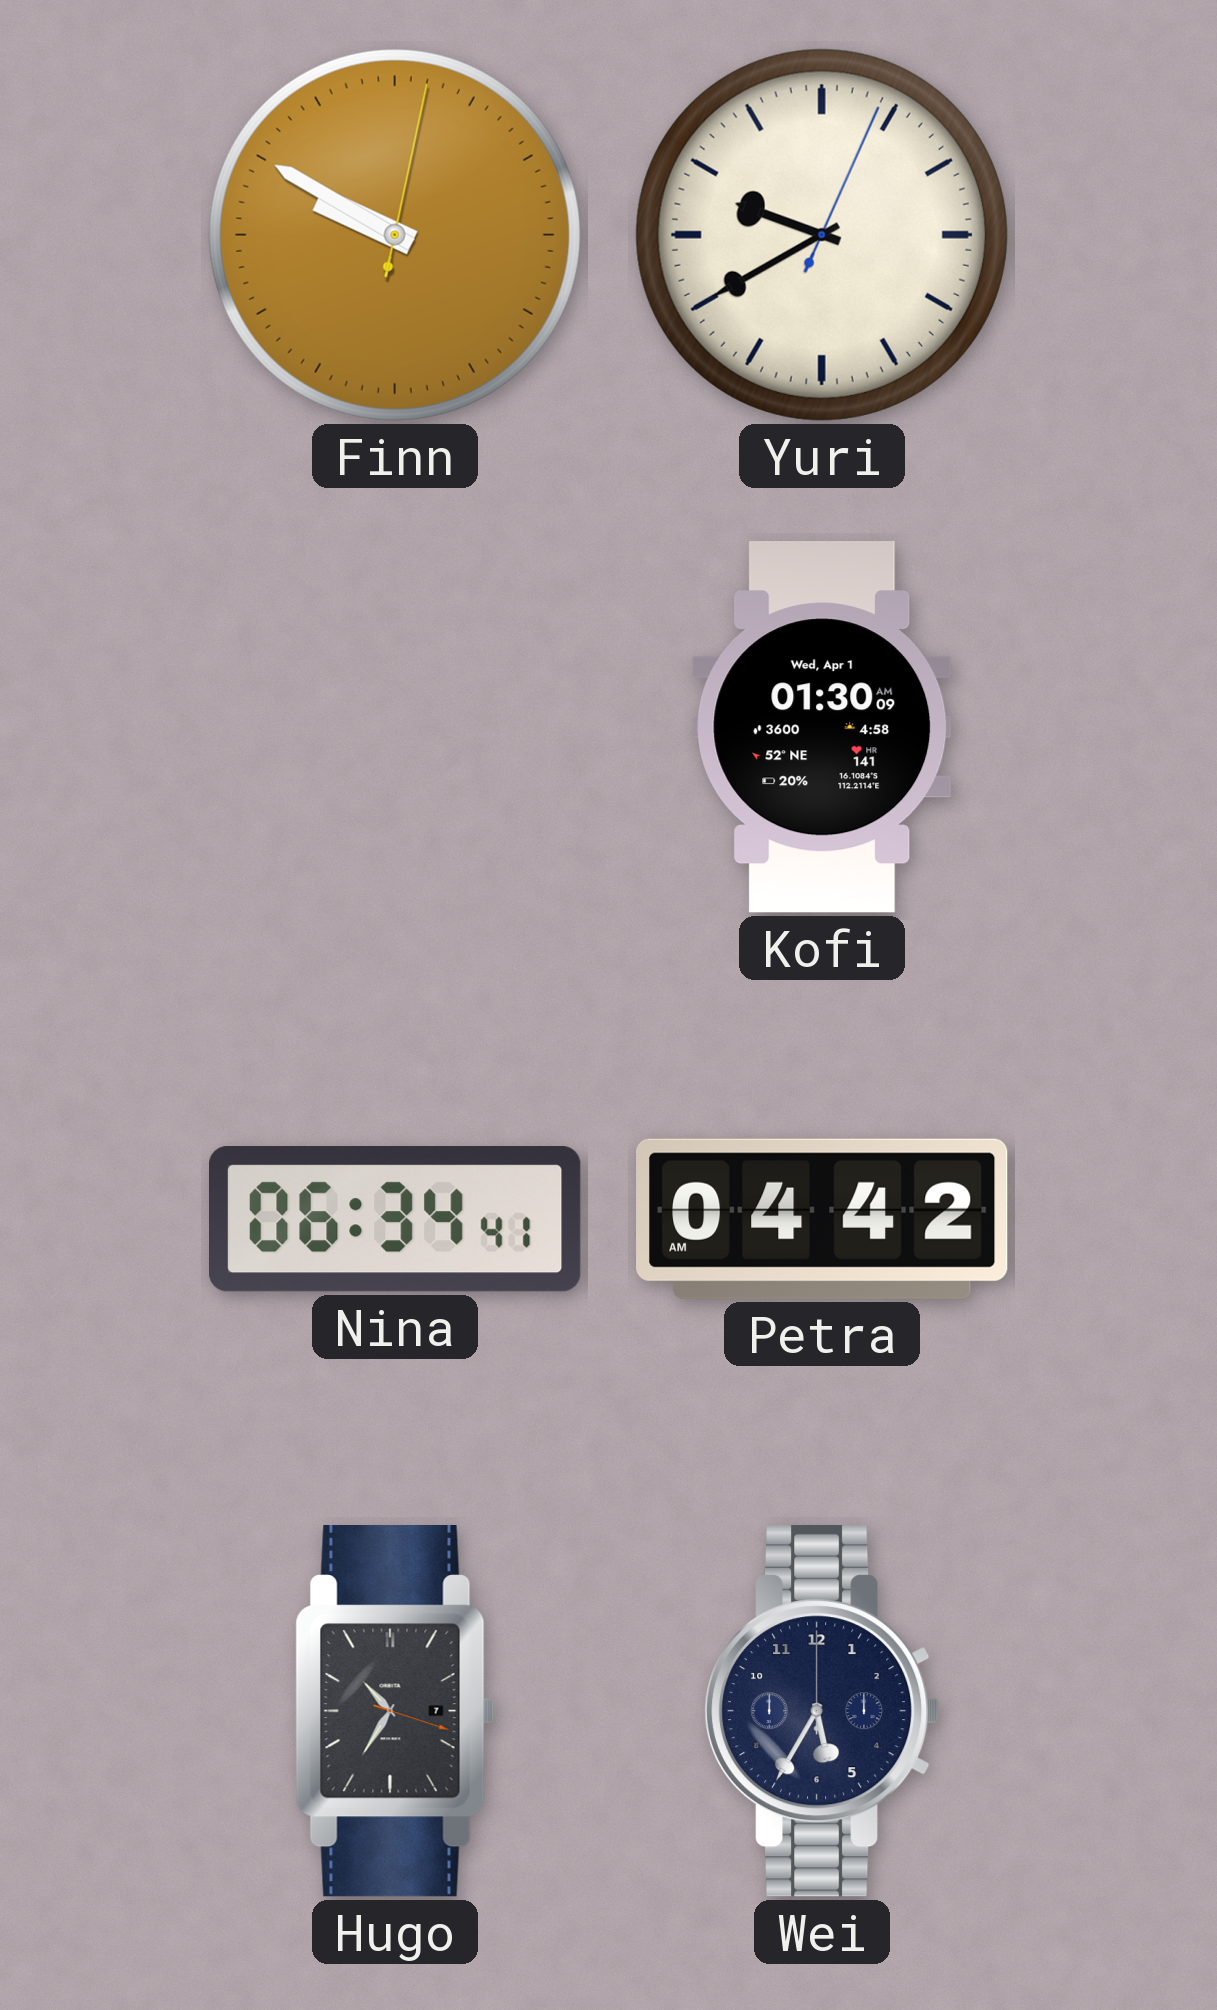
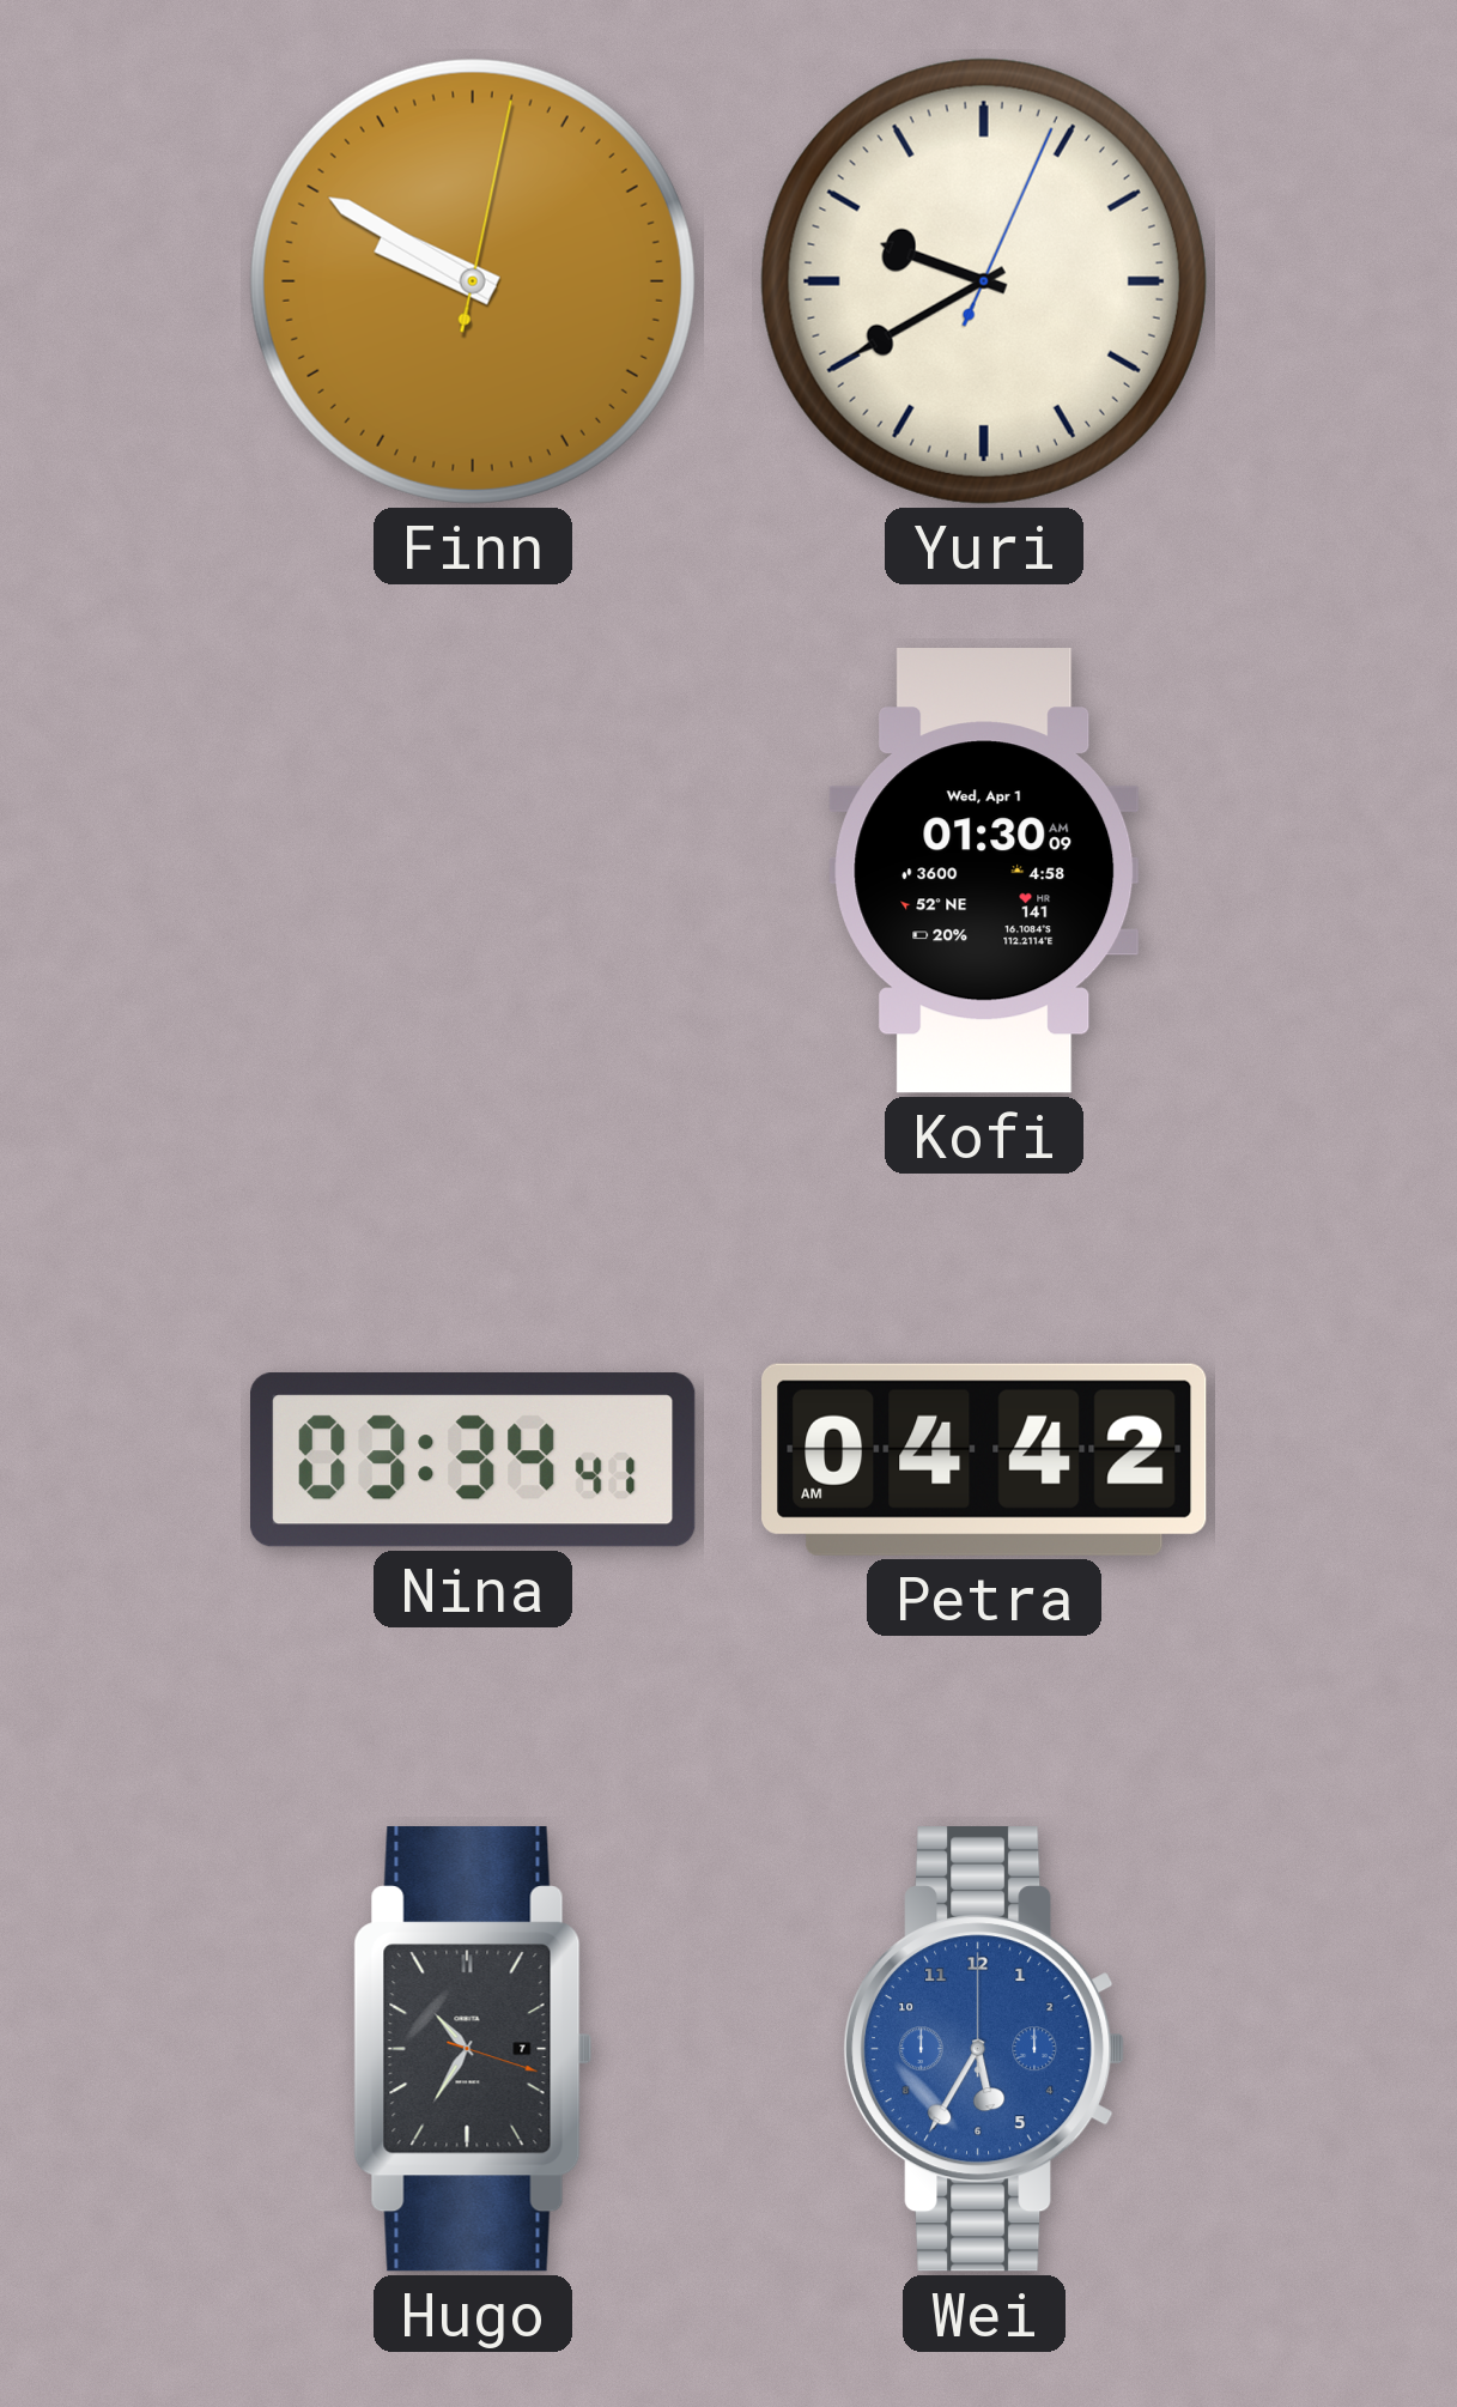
Nina: 06:34 -> 03:34 (474, 1460)
Wei dial: navy -> blue (984, 2050)
